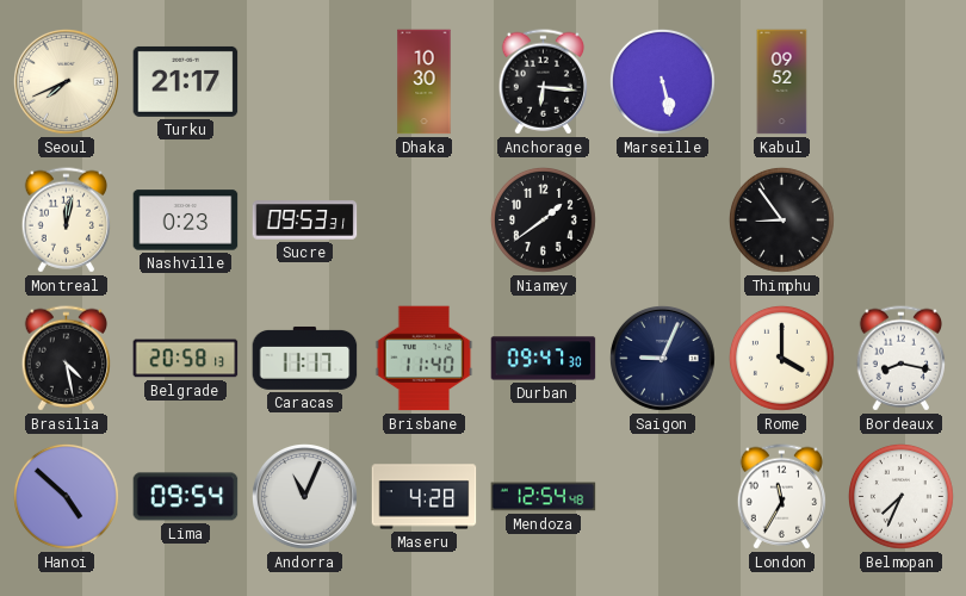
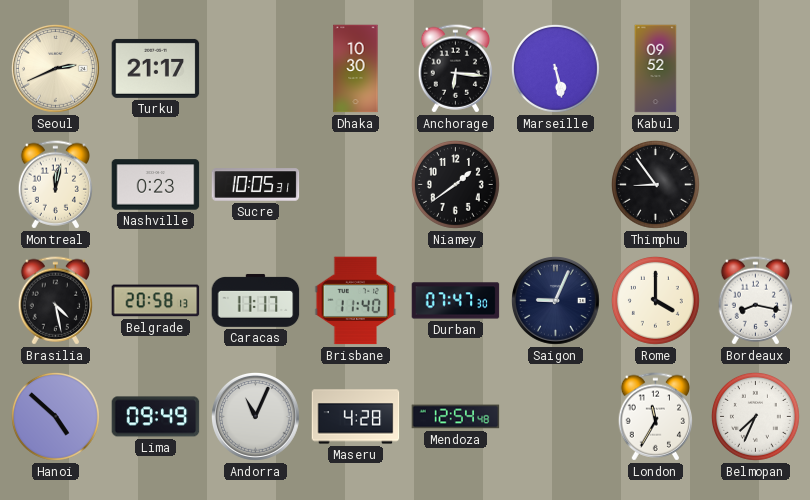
Seoul: 7:41 -> 2:41 (56, 69)
Sucre: 09:53 -> 10:05 (256, 185)
Durban: 09:47 -> 07:47 (456, 301)
Lima: 09:54 -> 09:49 (156, 417)
